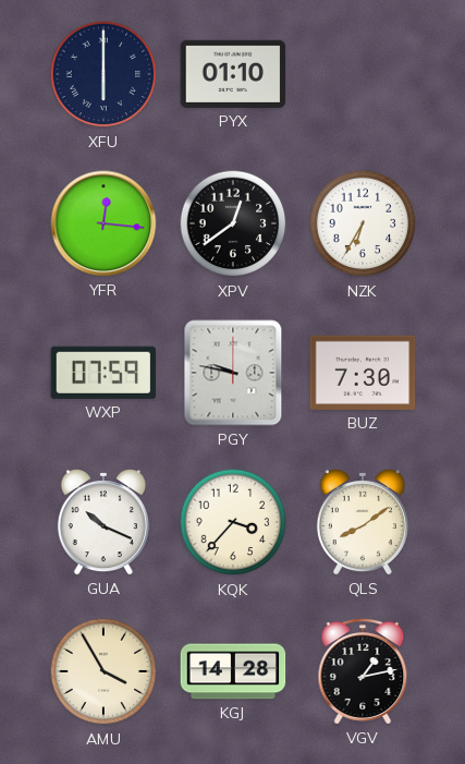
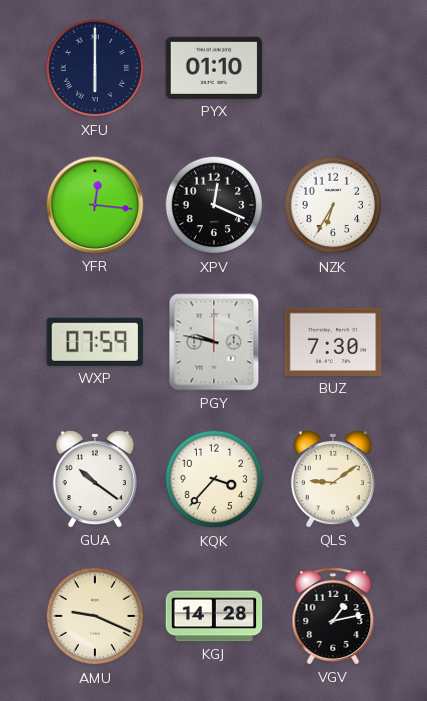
XPV: 12:39 -> 12:19 (214, 205)
GUA: 10:19 -> 10:21 (95, 480)
QLS: 8:09 -> 9:09 (333, 480)
AMU: 3:55 -> 9:19 (95, 616)
